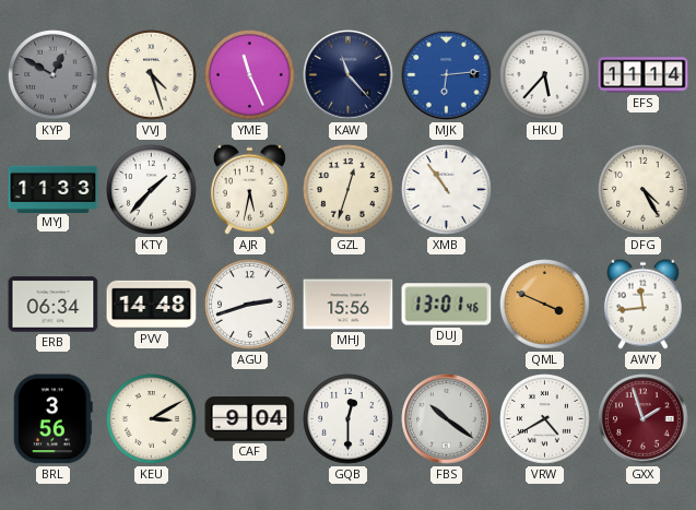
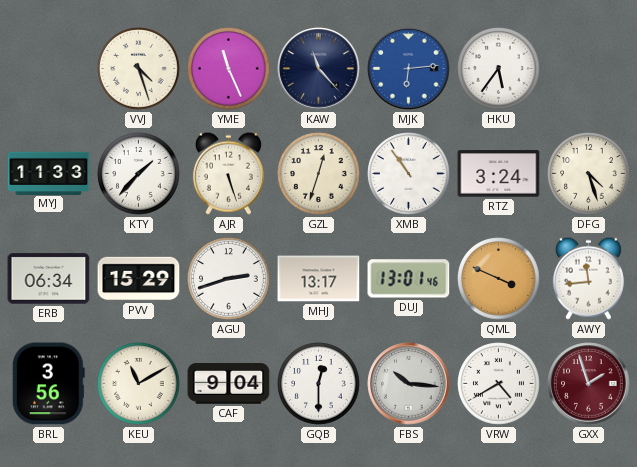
KYP: 12:50 -> none (54, 75)
HKU: 5:37 -> 5:36 (499, 69)
EFS: 11:14 -> none (644, 75)
AJR: 5:32 -> 5:27 (228, 173)
RTZ: none -> 3:24 (499, 174)
DFG: 4:25 -> 4:27 (589, 174)
PVV: 14:48 -> 15:29 (139, 279)
MHJ: 15:56 -> 13:17 (319, 279)
KEU: 3:10 -> 11:10 (139, 384)
FBS: 10:21 -> 10:16 (409, 384)
